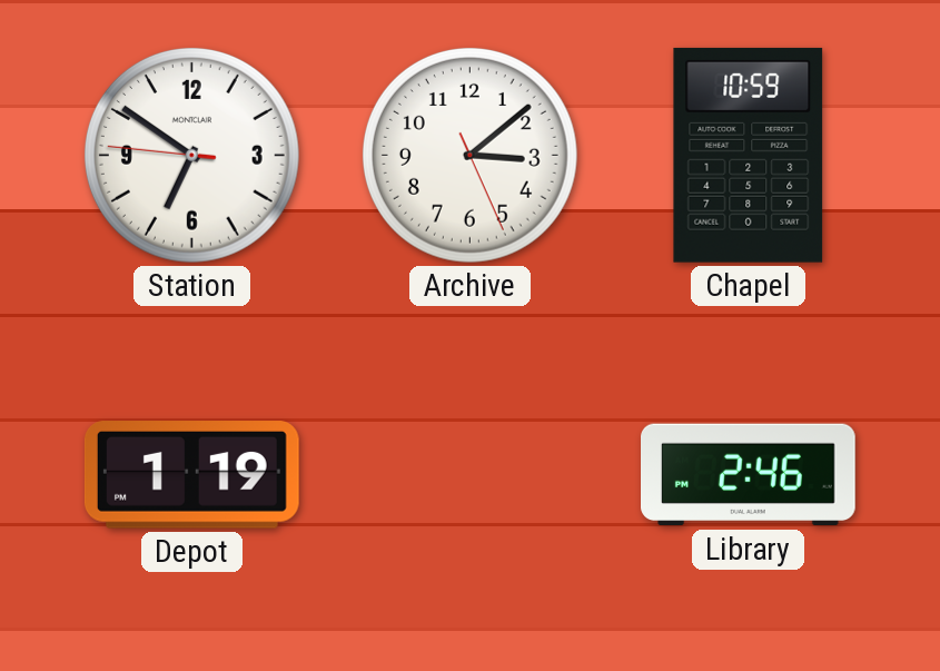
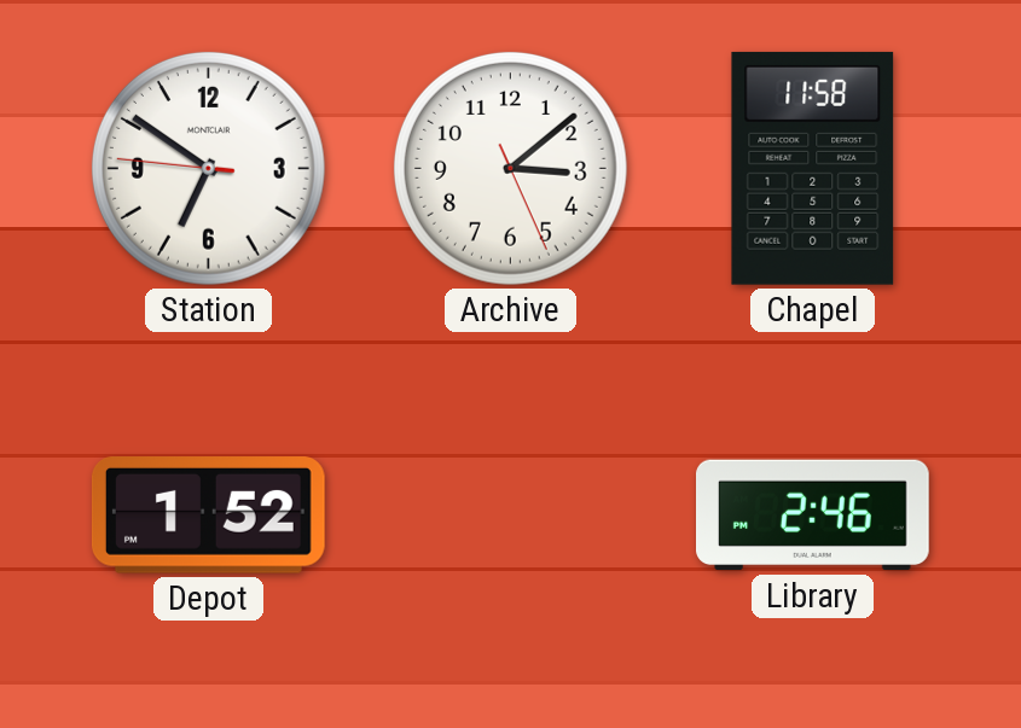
Chapel: 10:59 -> 11:58 (813, 168)
Depot: 1:19 -> 1:52 (208, 516)
